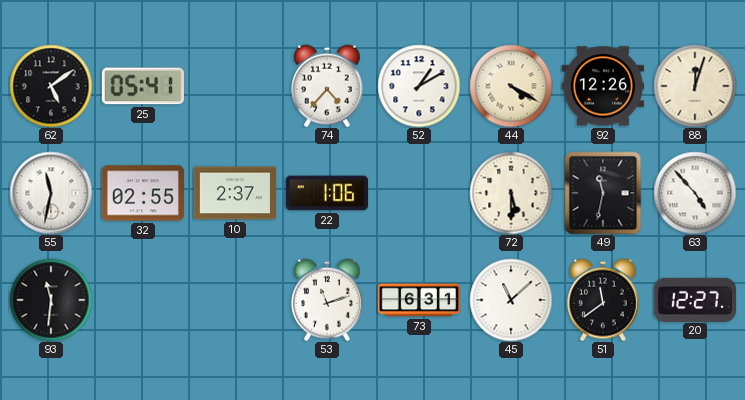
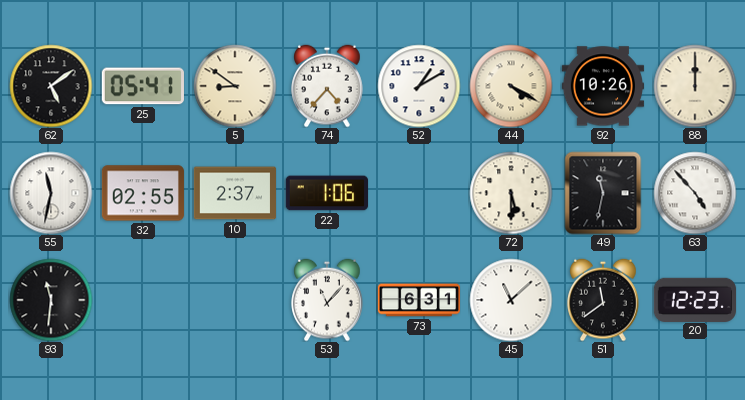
5: none -> 8:51 (235, 86)
92: 12:26 -> 10:26 (602, 86)
88: 12:03 -> 12:00 (695, 86)
53: 11:12 -> 11:07 (327, 300)
20: 12:27 -> 12:23 (694, 299)
